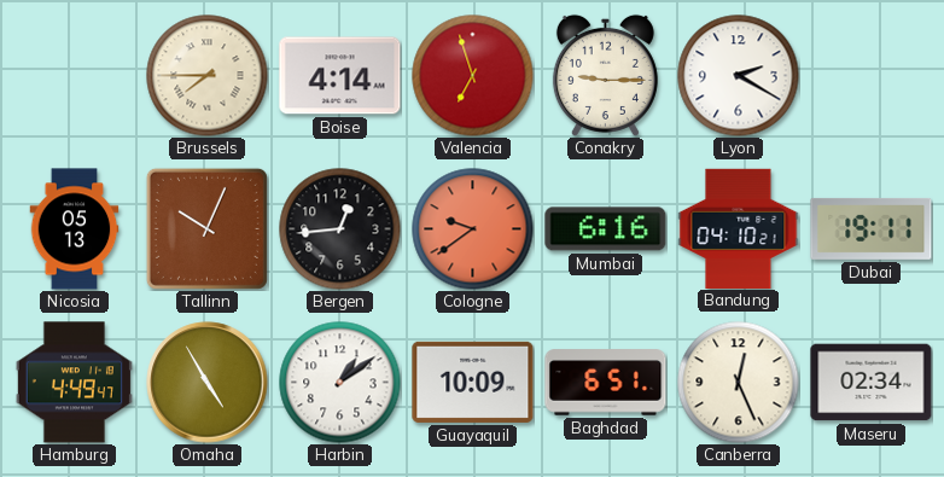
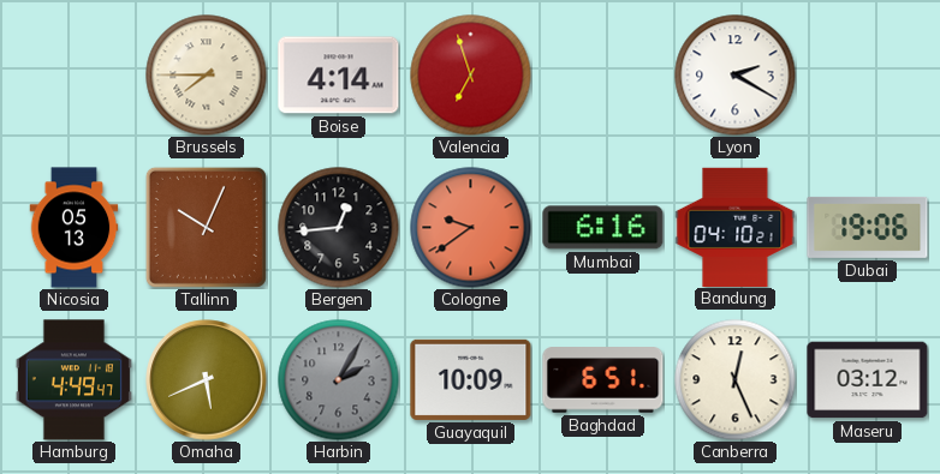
Conakry: 9:15 -> none (605, 75)
Dubai: 19:11 -> 19:06 (868, 227)
Omaha: 4:55 -> 5:41 (207, 380)
Harbin: 1:09 -> 2:05 (339, 380)
Harbin dial: white -> grey (339, 380)
Maseru: 02:34 -> 03:12 (868, 380)
